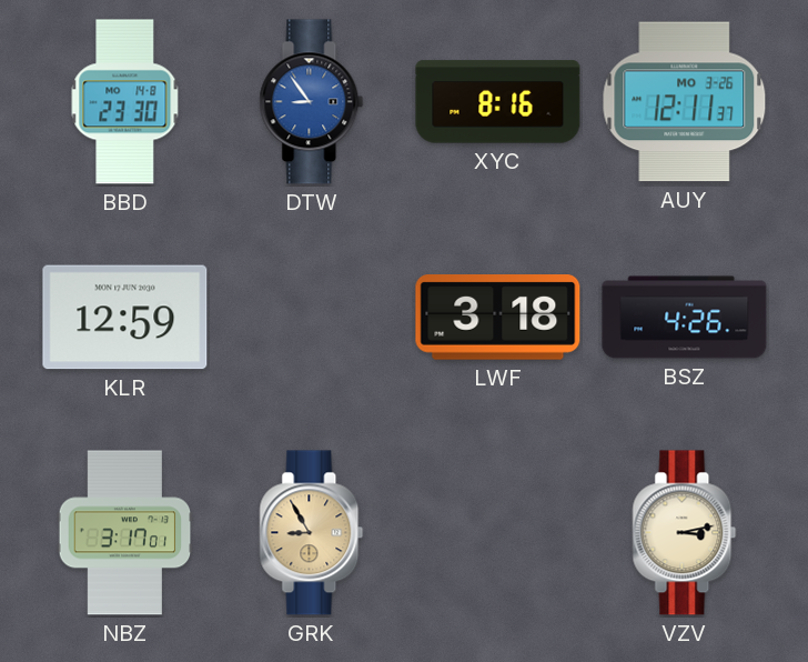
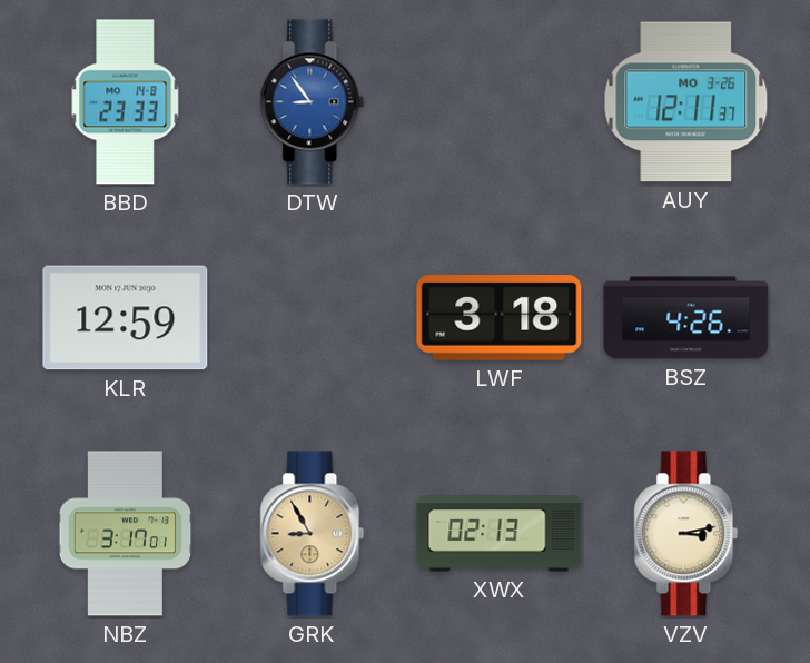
BBD: 23:30 -> 23:33 (126, 102)
XYC: 8:16 -> none (498, 102)
XWX: none -> 02:13 (500, 534)
